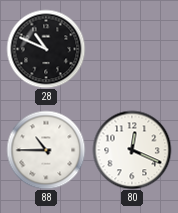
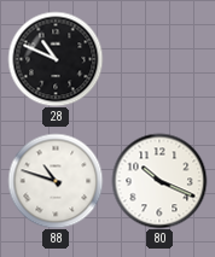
88: 10:45 -> 10:48 (56, 181)
80: 12:19 -> 10:19 (159, 181)
